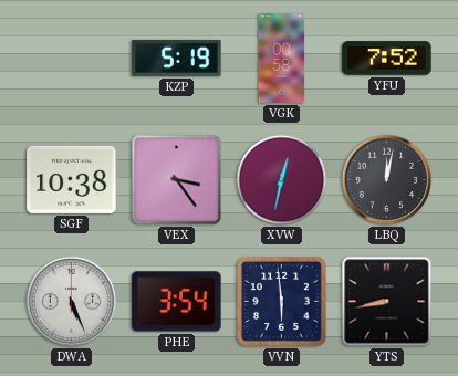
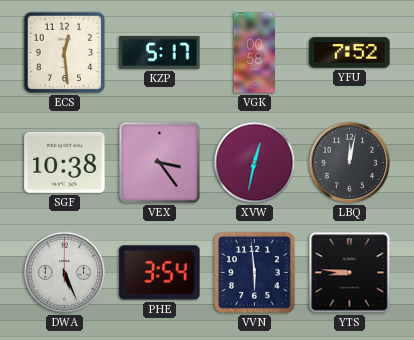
ECS: none -> 12:29 (65, 53)
KZP: 5:19 -> 5:17 (160, 52)
YTS: 8:43 -> 8:46 (350, 273)
